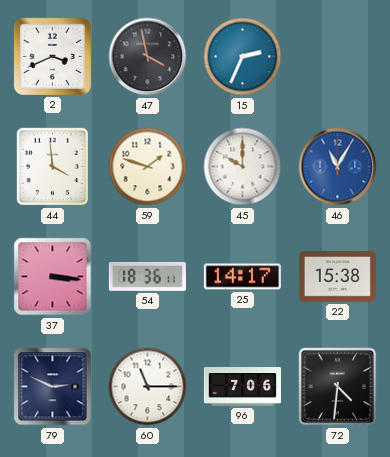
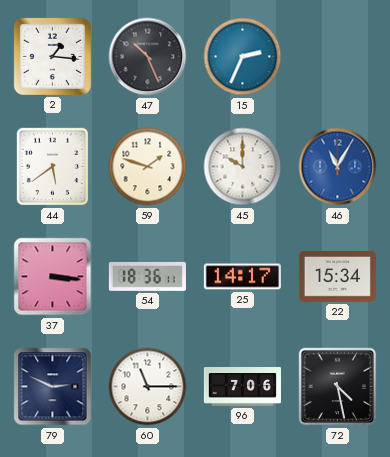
2: 3:41 -> 1:16 (52, 56)
47: 3:58 -> 10:26 (148, 57)
44: 3:59 -> 5:39 (53, 167)
22: 15:38 -> 15:34 (337, 277)
72: 4:31 -> 4:28 (338, 387)
